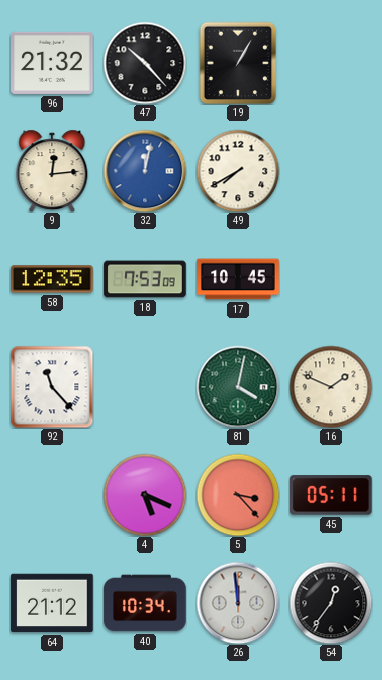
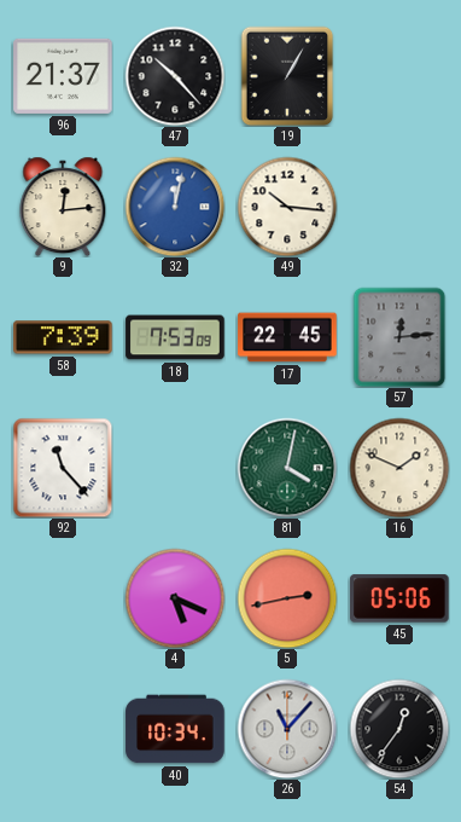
96: 21:32 -> 21:37 (63, 76)
49: 7:40 -> 10:16 (287, 207)
58: 12:35 -> 7:39 (63, 337)
17: 10:45 -> 22:45 (287, 337)
57: none -> 12:14 (399, 337)
5: 3:23 -> 2:43 (287, 598)
45: 05:11 -> 05:06 (399, 598)
64: 21:12 -> none (52, 603)
26: 11:59 -> 11:07 (287, 729)
